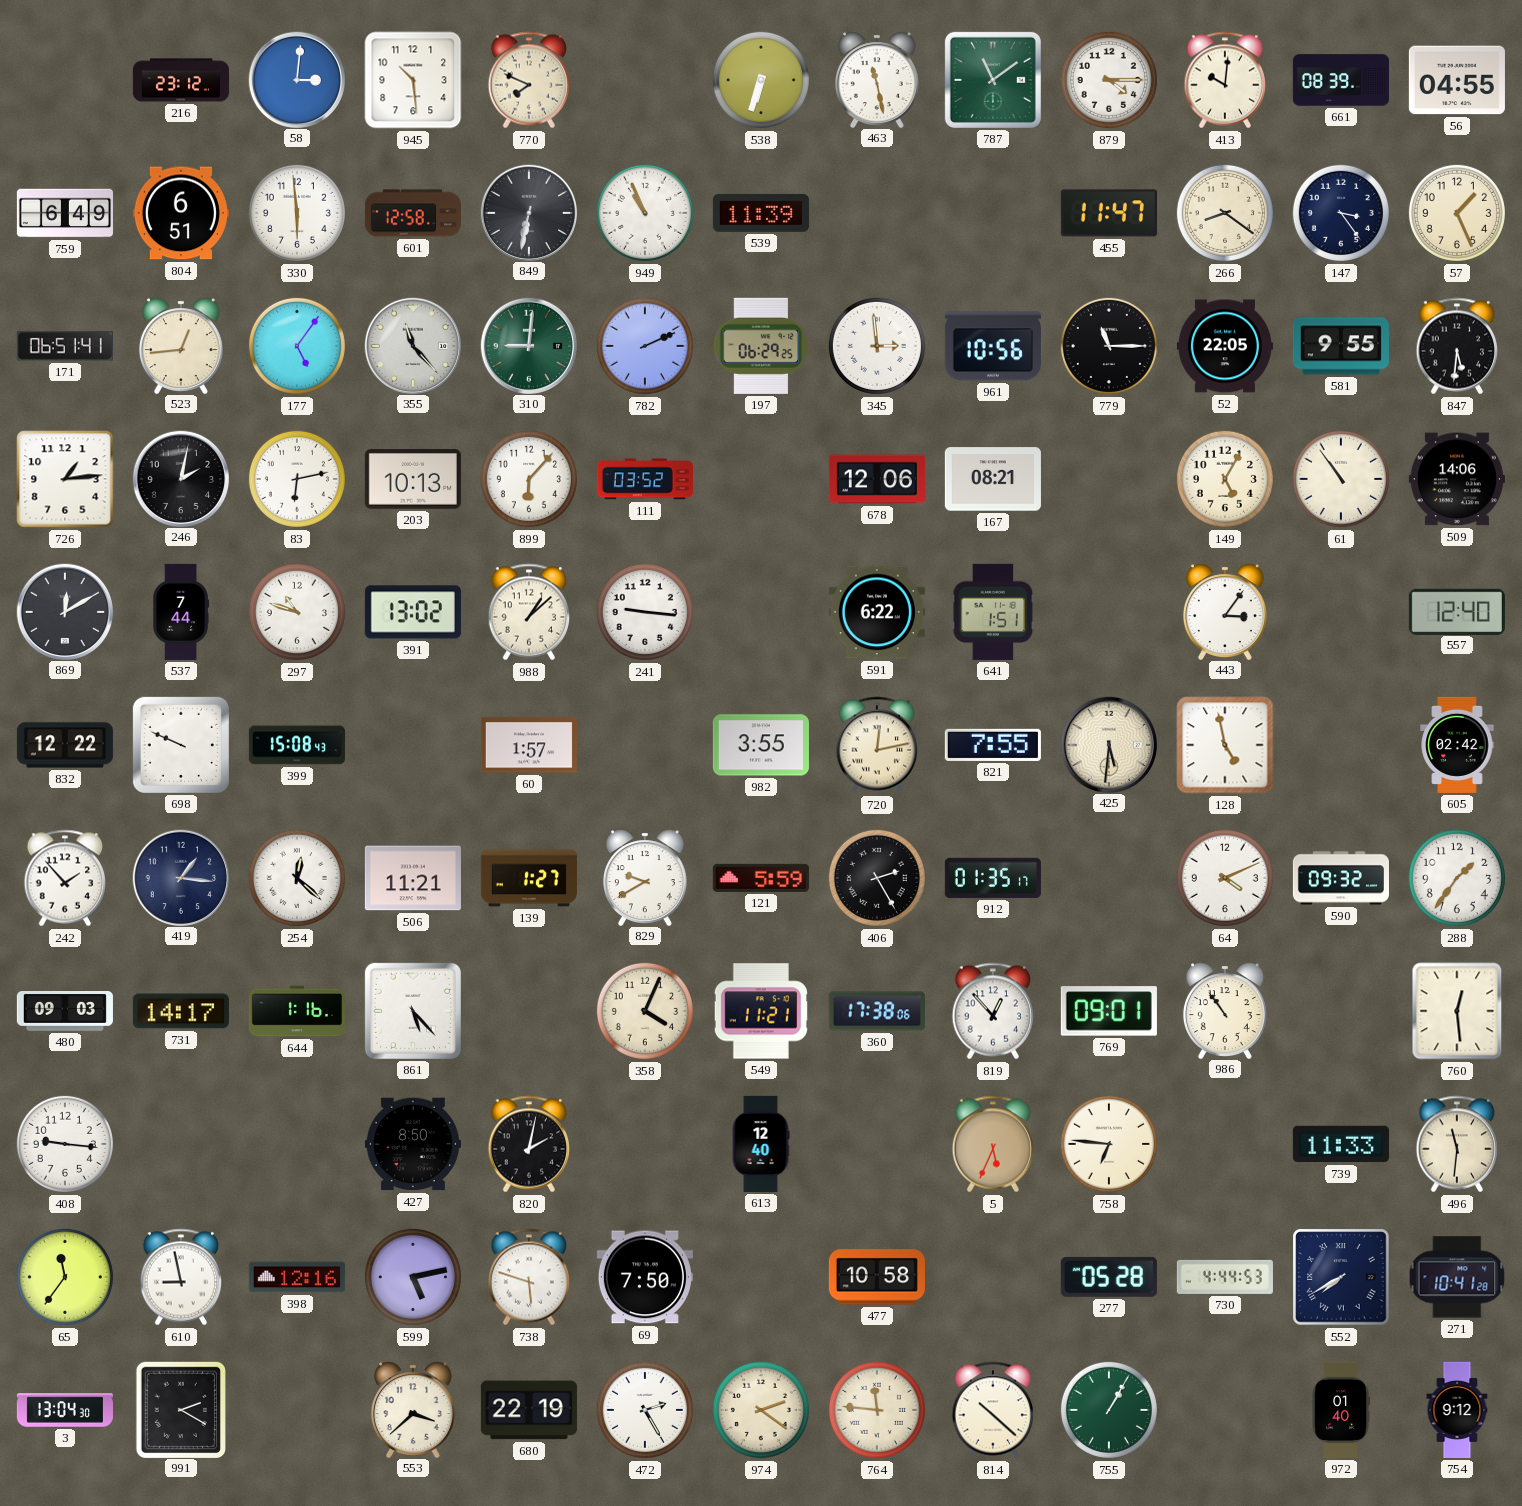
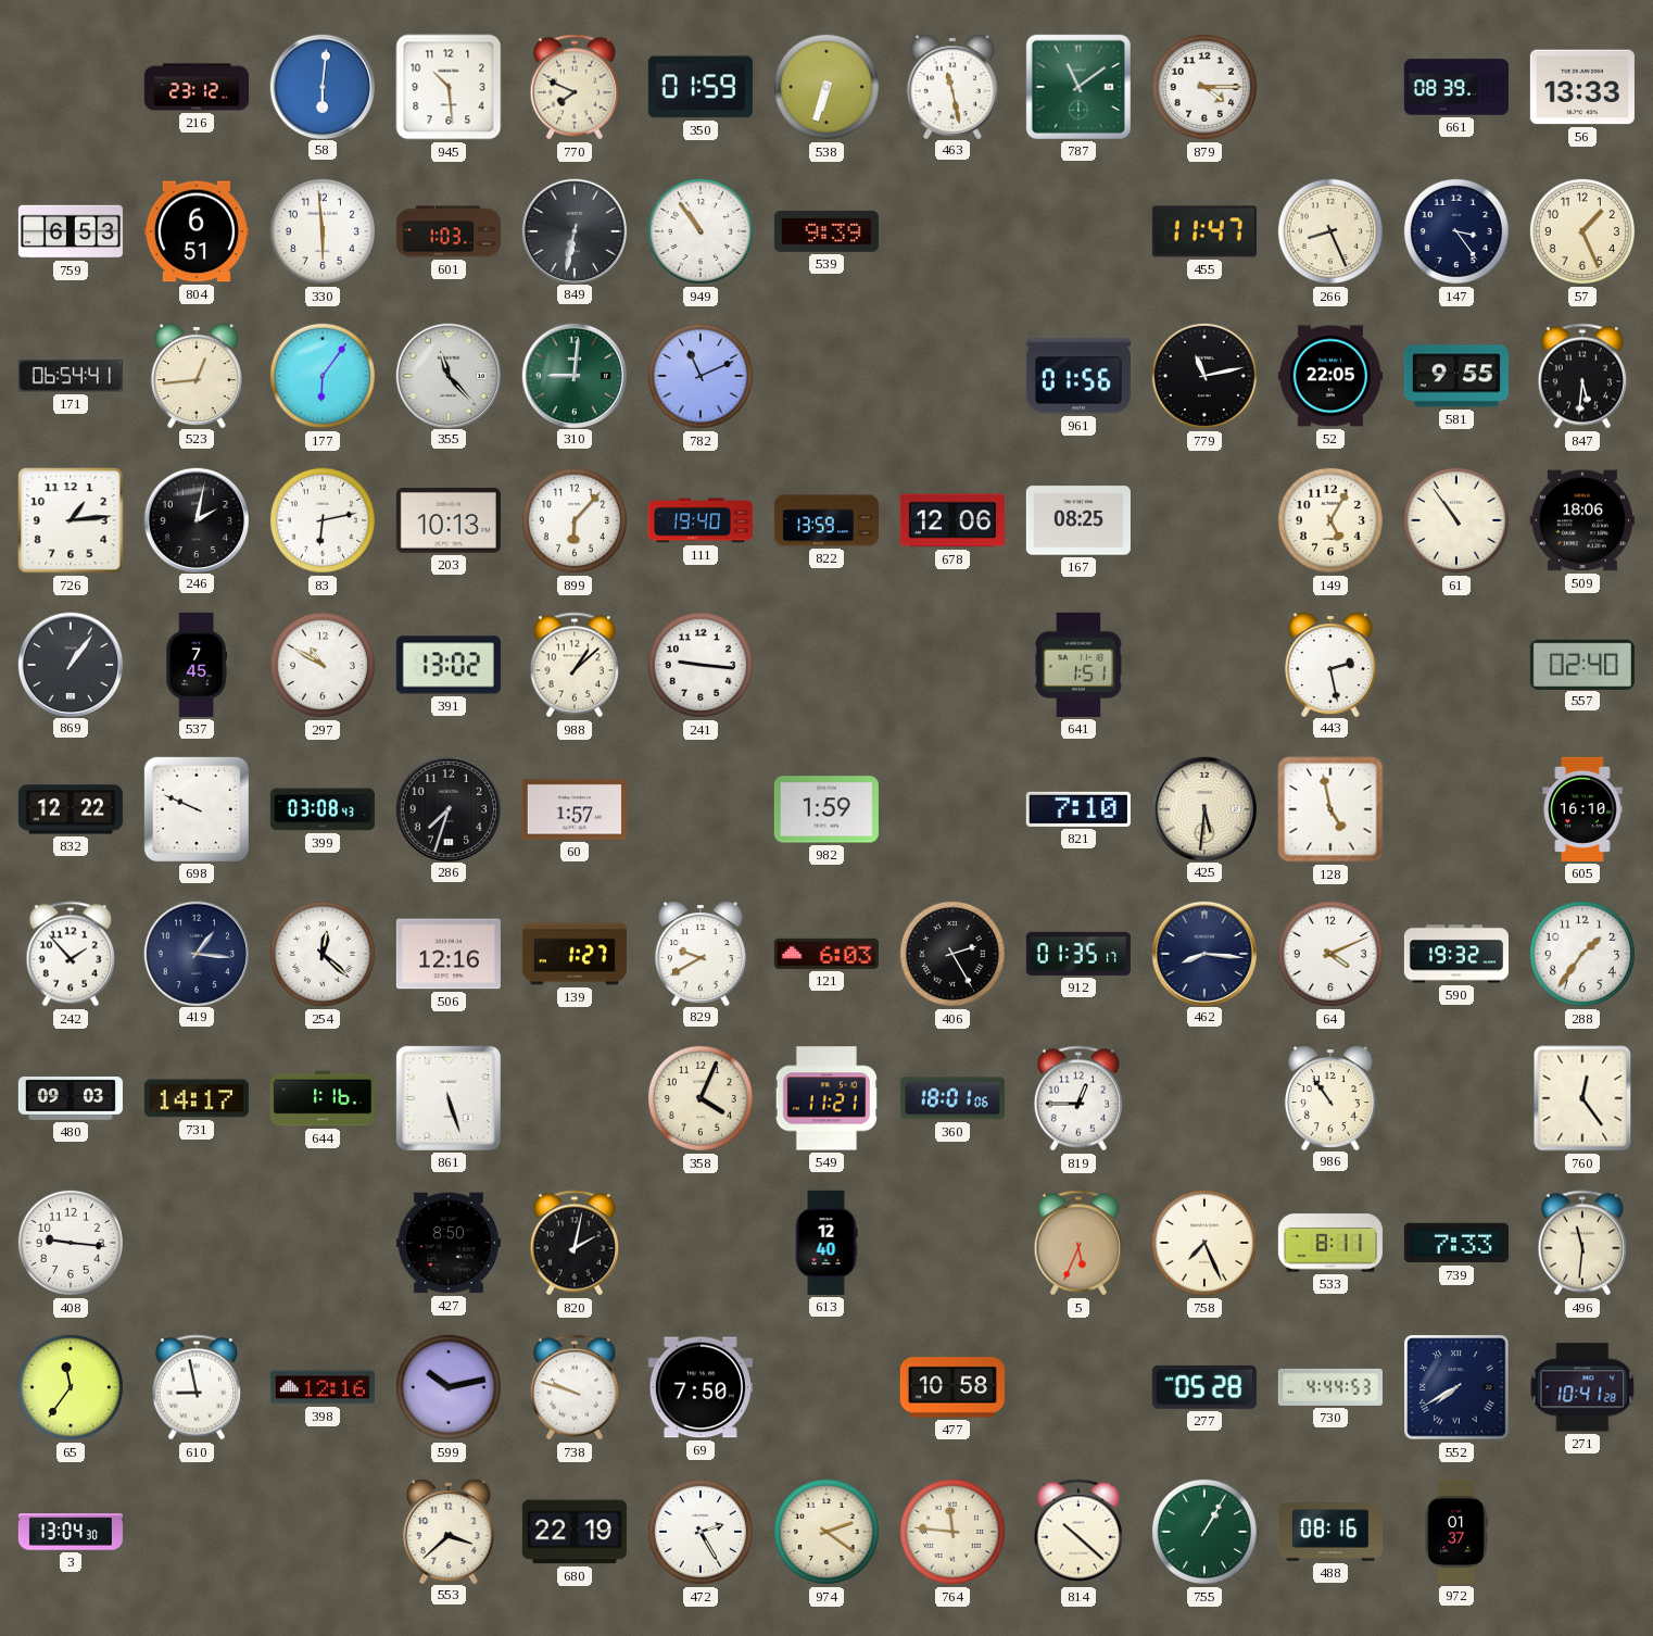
58: 3:01 -> 6:01 (321, 86)
350: none -> 01:59 (701, 87)
413: 10:01 -> none (1225, 80)
56: 04:55 -> 13:33 (1582, 87)
759: 6:49 -> 6:53 (71, 231)
601: 12:58 -> 1:03 (449, 231)
949: 10:56 -> 10:54 (701, 231)
539: 11:39 -> 9:39 (826, 231)
266: 8:21 -> 8:26 (1330, 231)
171: 06:51 -> 06:54 (71, 376)
177: 5:06 -> 6:06 (323, 376)
782: 2:11 -> 11:11 (701, 376)
197: 06:29 -> none (761, 346)
345: 2:59 -> none (877, 346)
961: 10:56 -> 01:56 (1078, 376)
779: 11:15 -> 11:13 (1204, 376)
111: 03:52 -> 19:40 (701, 520)
822: none -> 13:59 (826, 520)
167: 08:21 -> 08:25 (1078, 520)
509: 14:06 -> 18:06 (1582, 520)
869: 12:10 -> 1:06 (70, 664)
537: 7:44 -> 7:45 (195, 665)
297: 10:48 -> 10:50 (323, 665)
591: 6:22 -> none (877, 612)
443: 3:06 -> 2:28 (1330, 664)
557: 12:40 -> 02:40 (1582, 664)
399: 15:08 -> 03:08 (323, 809)
286: none -> 7:33 (447, 808)
982: 3:55 -> 1:59 (826, 809)
720: 12:13 -> none (877, 745)
821: 7:55 -> 7:10 (1078, 809)
605: 02:42 -> 16:10 (1582, 809)
506: 11:21 -> 12:16 (449, 954)
121: 5:59 -> 6:03 (826, 954)
462: none -> 8:16 (1203, 953)
590: 09:32 -> 19:32 (1456, 954)
861: 5:23 -> 5:27 (449, 1098)
360: 17:38 -> 18:01 (952, 1098)
819: 12:53 -> 12:45 (1078, 1098)
769: 09:01 -> none (1109, 1011)
760: 12:29 -> 12:24 (1582, 1098)
758: 6:46 -> 7:26 (1204, 1243)
533: none -> 8:11 (1330, 1243)
739: 11:33 -> 7:33 (1456, 1243)
599: 5:13 -> 10:13 (449, 1387)
738: 5:48 -> 9:48 (575, 1387)
991: 2:20 -> none (180, 1409)
488: none -> 08:16 (1330, 1532)
972: 01:40 -> 01:37 (1456, 1532)
754: 9:12 -> none (1457, 1410)
